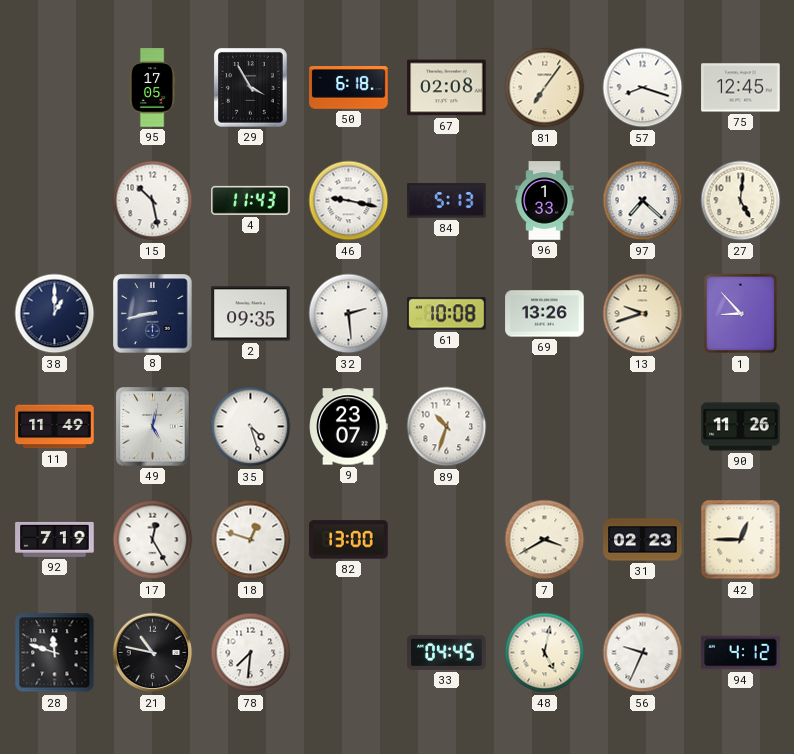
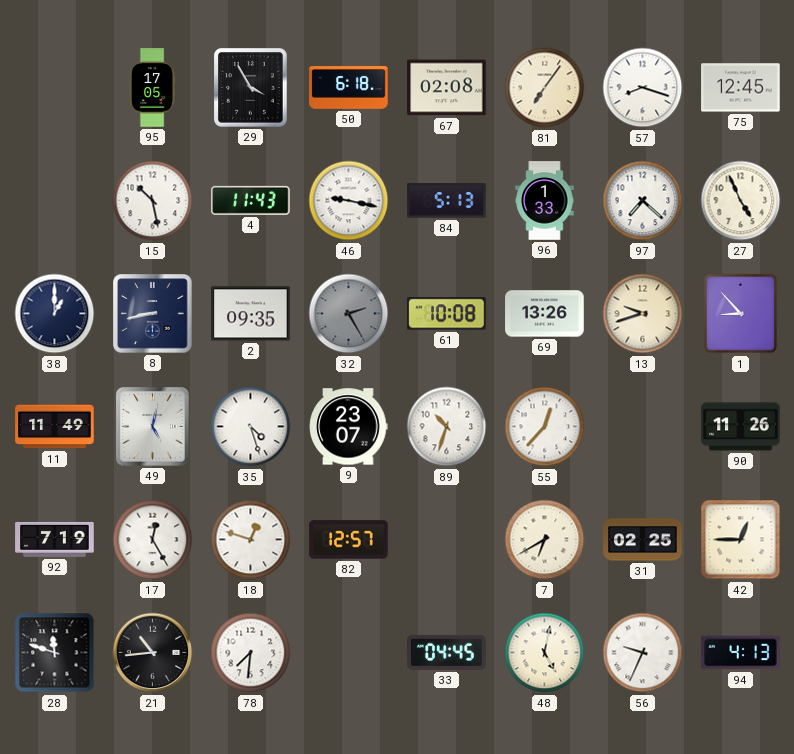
27: 5:01 -> 4:56 (741, 201)
32: 2:29 -> 2:25 (349, 314)
32 dial: white -> grey (349, 314)
55: none -> 12:37 (545, 427)
82: 13:00 -> 12:57 (349, 540)
7: 3:40 -> 6:40 (545, 540)
31: 02:23 -> 02:25 (643, 540)
21: 10:47 -> 10:44 (153, 653)
94: 4:12 -> 4:13 (741, 653)
